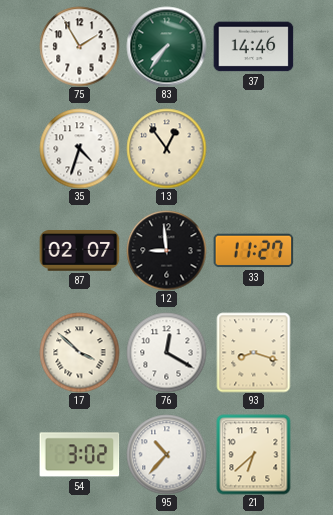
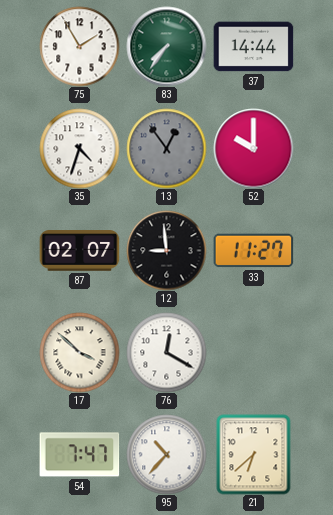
37: 14:46 -> 14:44 (253, 47)
13 dial: cream -> grey (166, 148)
52: none -> 10:00 (253, 148)
93: 8:18 -> none (254, 352)
54: 3:02 -> 7:47 (79, 455)
